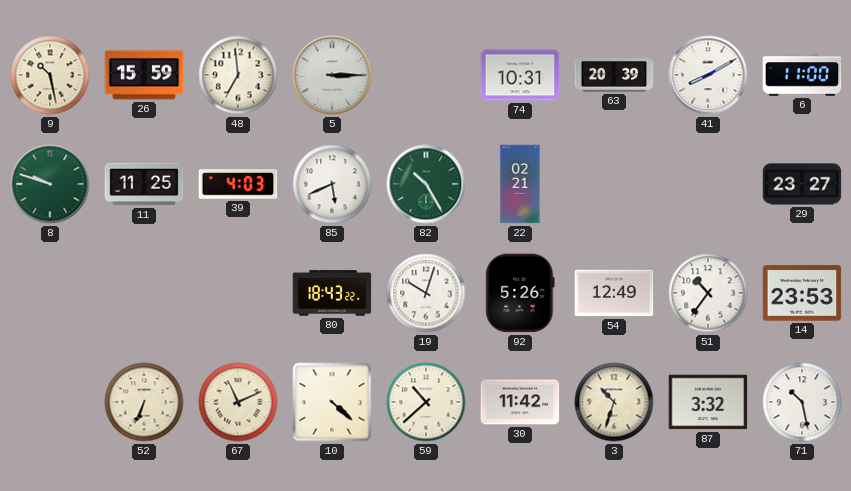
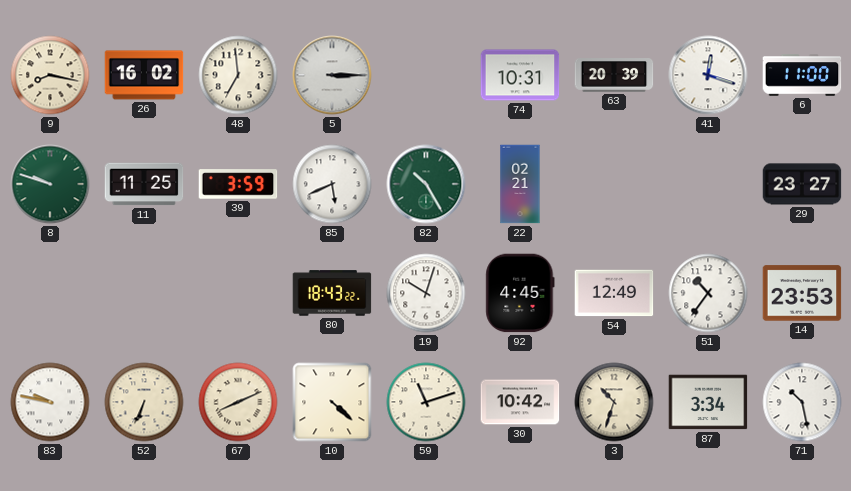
9: 10:28 -> 8:17 (50, 75)
26: 15:59 -> 16:02 (144, 75)
41: 8:10 -> 12:18 (708, 75)
39: 4:03 -> 3:59 (238, 184)
92: 5:26 -> 4:45 (520, 293)
83: none -> 9:47 (50, 402)
67: 11:11 -> 8:11 (238, 402)
59: 10:38 -> 11:12 (426, 402)
30: 11:42 -> 10:42 (520, 402)
87: 3:32 -> 3:34 (708, 402)
